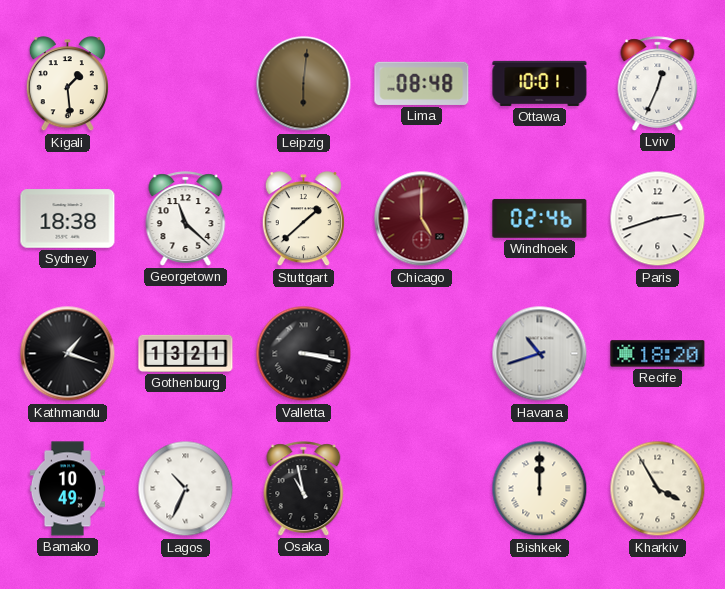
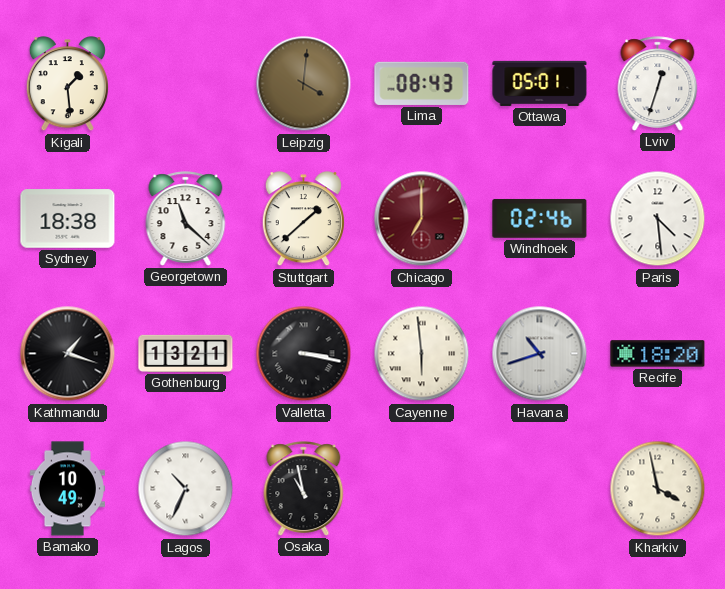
Leipzig: 6:01 -> 4:01 (304, 84)
Lima: 08:48 -> 08:43 (422, 83)
Ottawa: 10:01 -> 05:01 (540, 83)
Lviv: 12:34 -> 12:33 (658, 84)
Chicago: 5:00 -> 7:00 (422, 219)
Paris: 2:42 -> 4:29 (658, 219)
Cayenne: none -> 5:59 (422, 354)
Bishkek: 12:00 -> none (540, 489)
Kharkiv: 3:55 -> 3:58 (658, 489)
